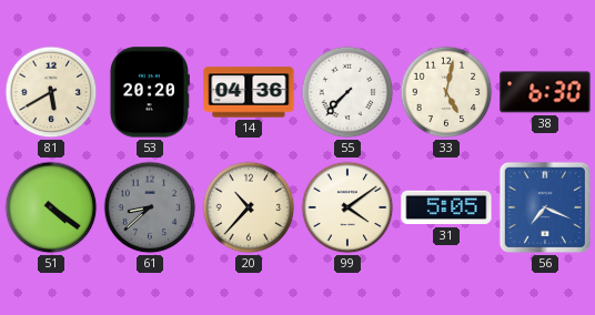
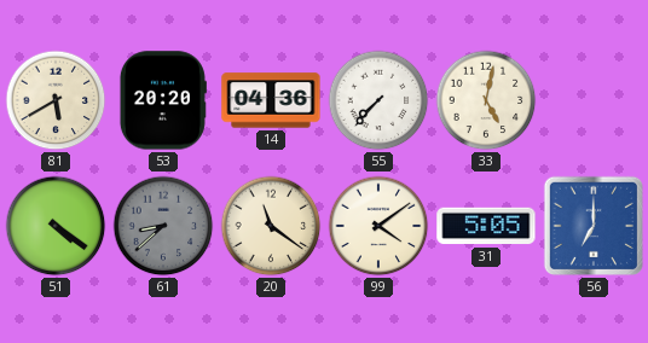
38: 6:30 -> none (545, 92)
20: 10:37 -> 11:21 (271, 226)
56: 7:19 -> 7:00 (594, 226)
